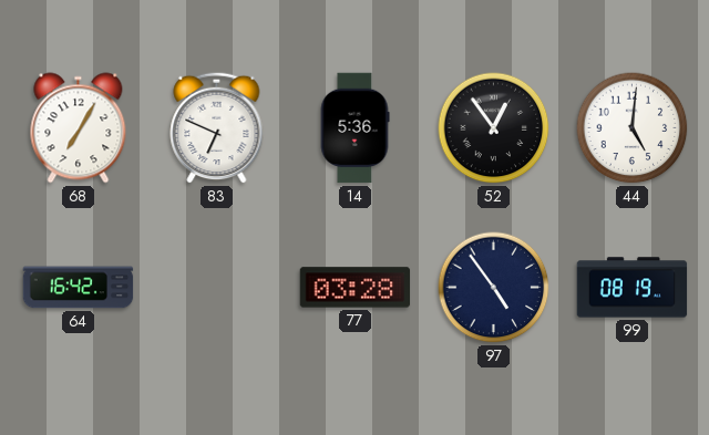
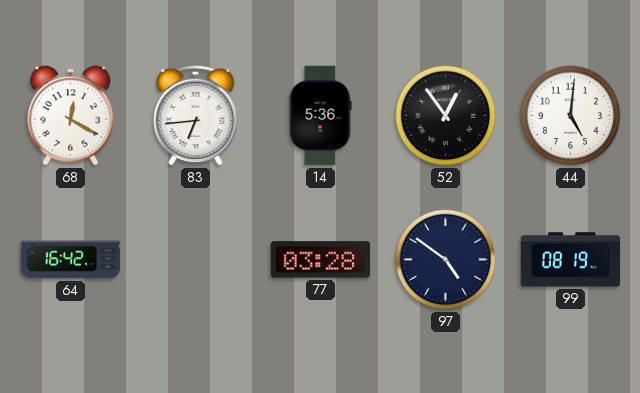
68: 7:05 -> 12:20 (71, 116)
83: 6:49 -> 6:44 (196, 115)
97: 4:54 -> 4:51 (446, 260)
